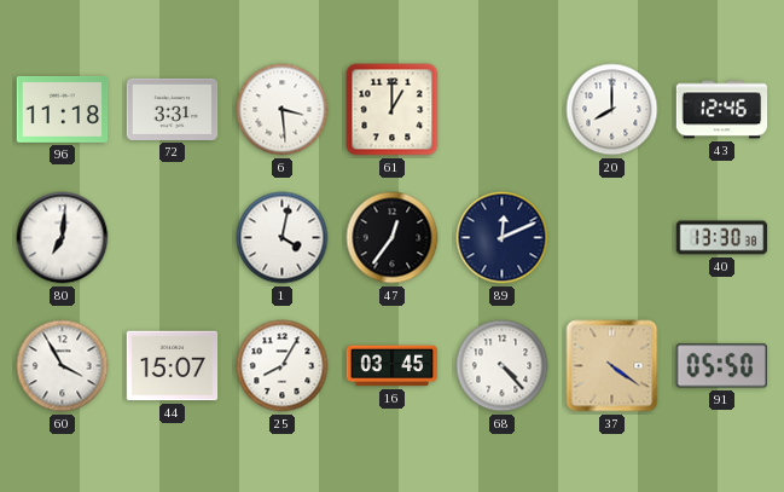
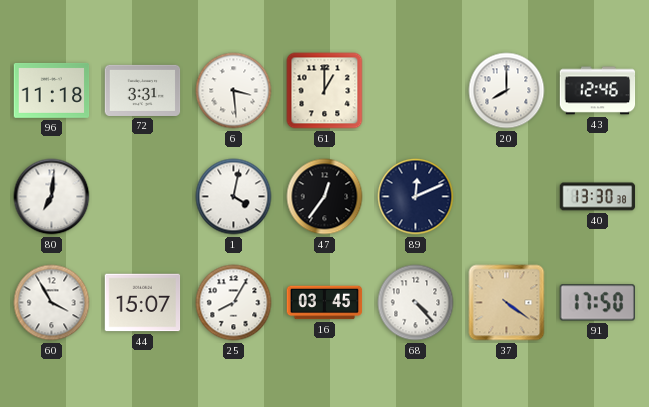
91: 05:50 -> 17:50 (597, 303)
